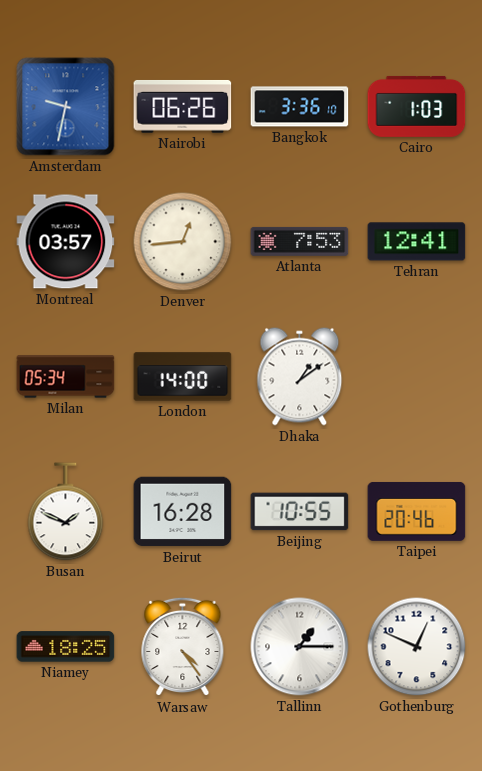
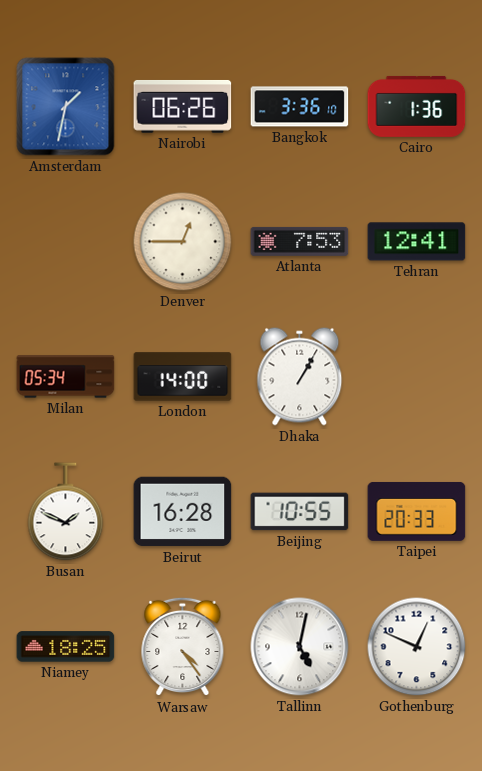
Amsterdam: 9:32 -> 1:32 (66, 107)
Cairo: 1:03 -> 1:36 (417, 106)
Montreal: 03:57 -> none (66, 242)
Denver: 12:44 -> 12:45 (183, 242)
Dhaka: 1:09 -> 1:05 (300, 377)
Taipei: 20:46 -> 20:33 (417, 511)
Tallinn: 1:15 -> 5:02 (300, 647)
